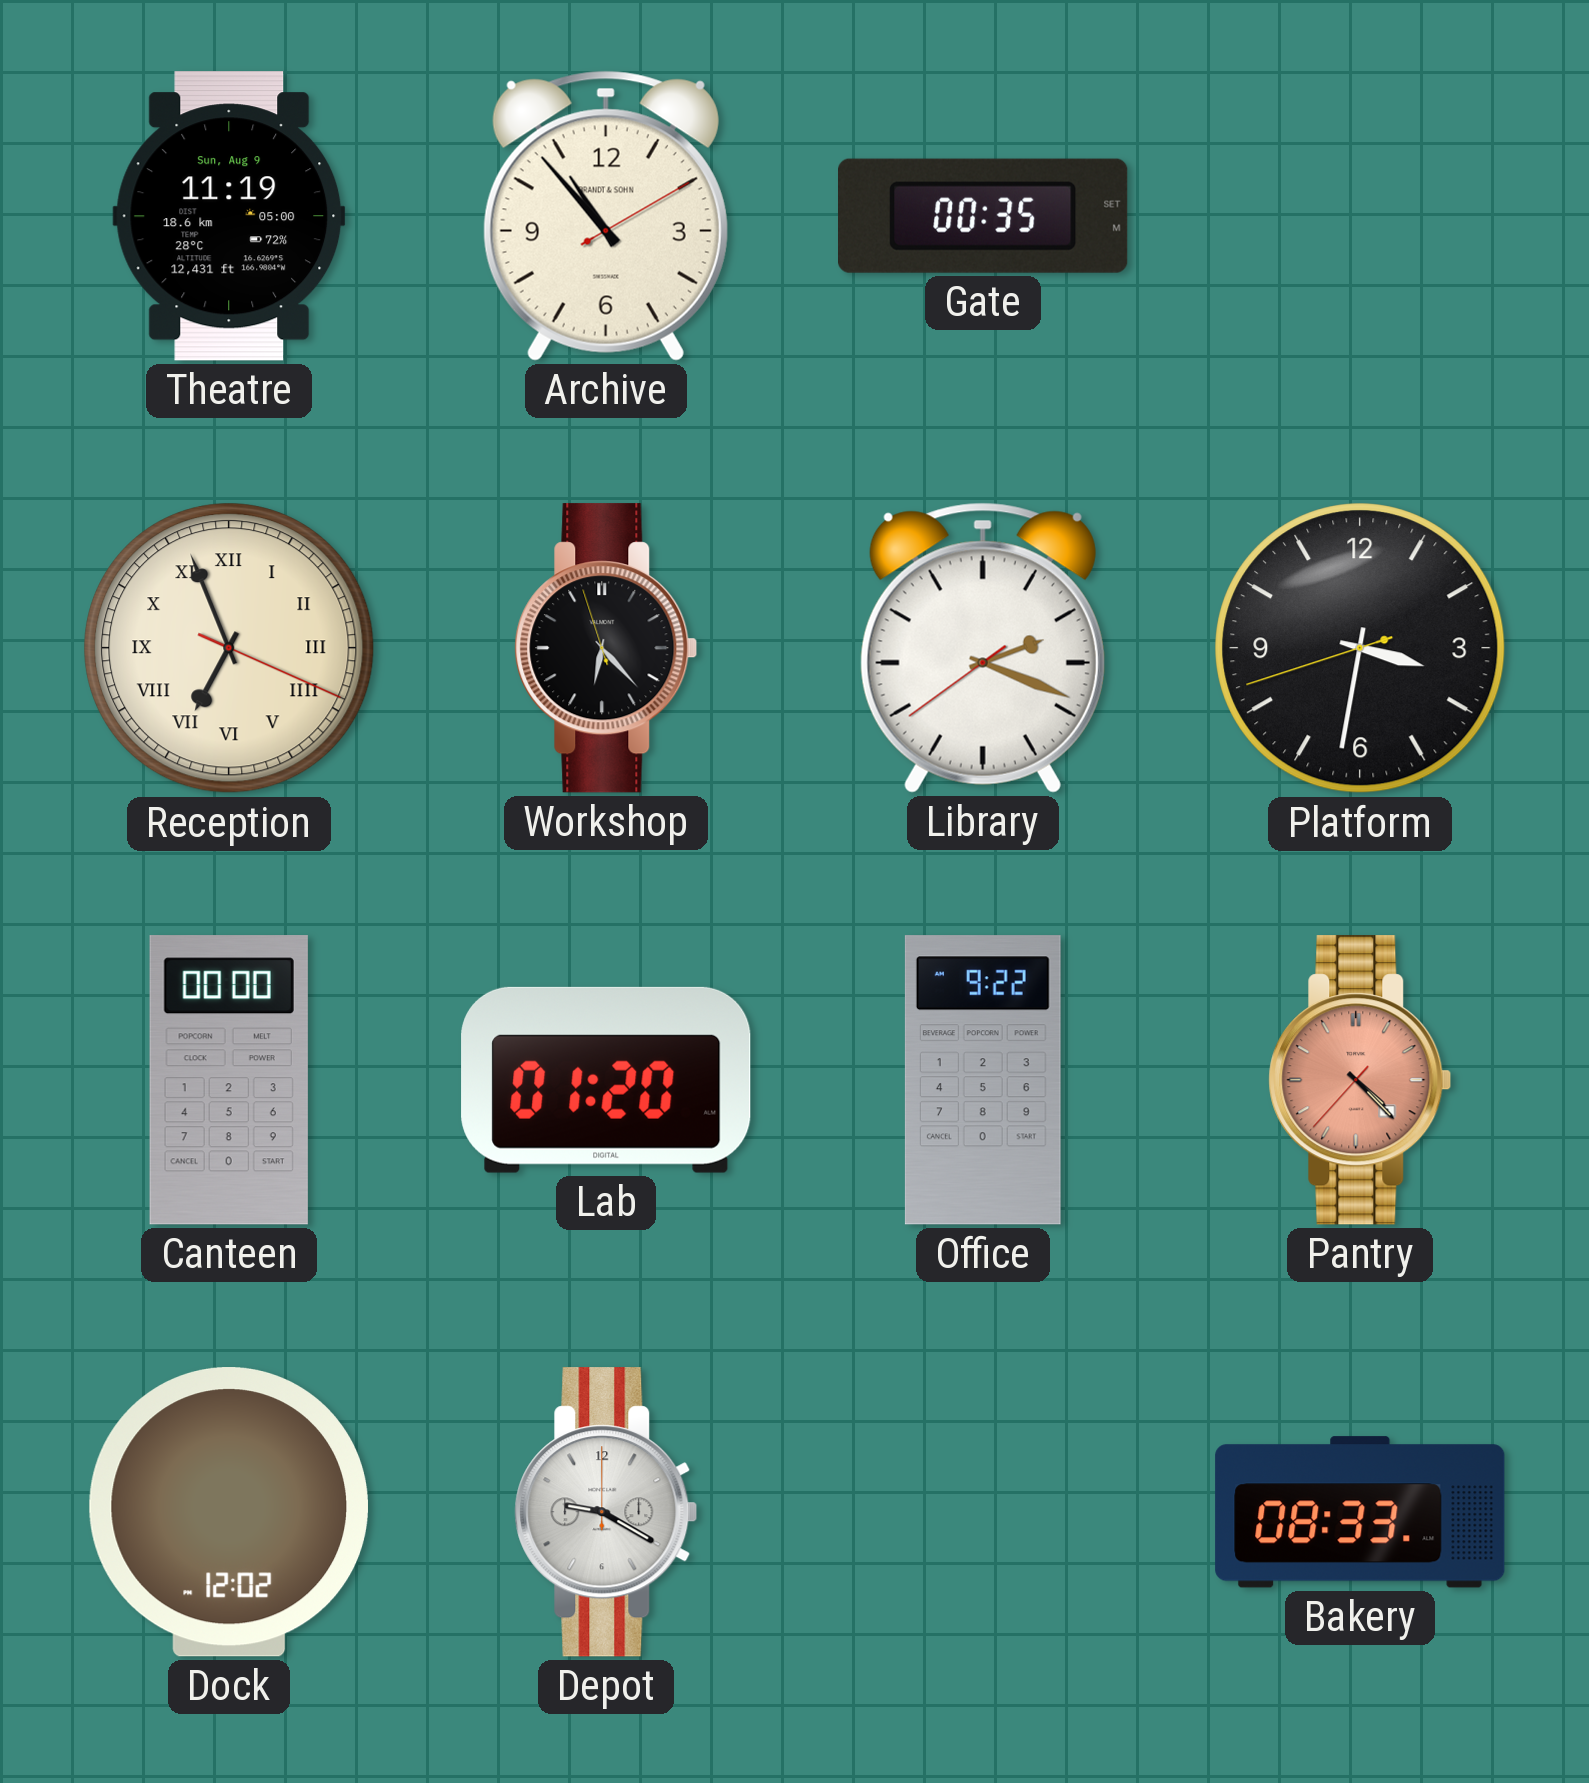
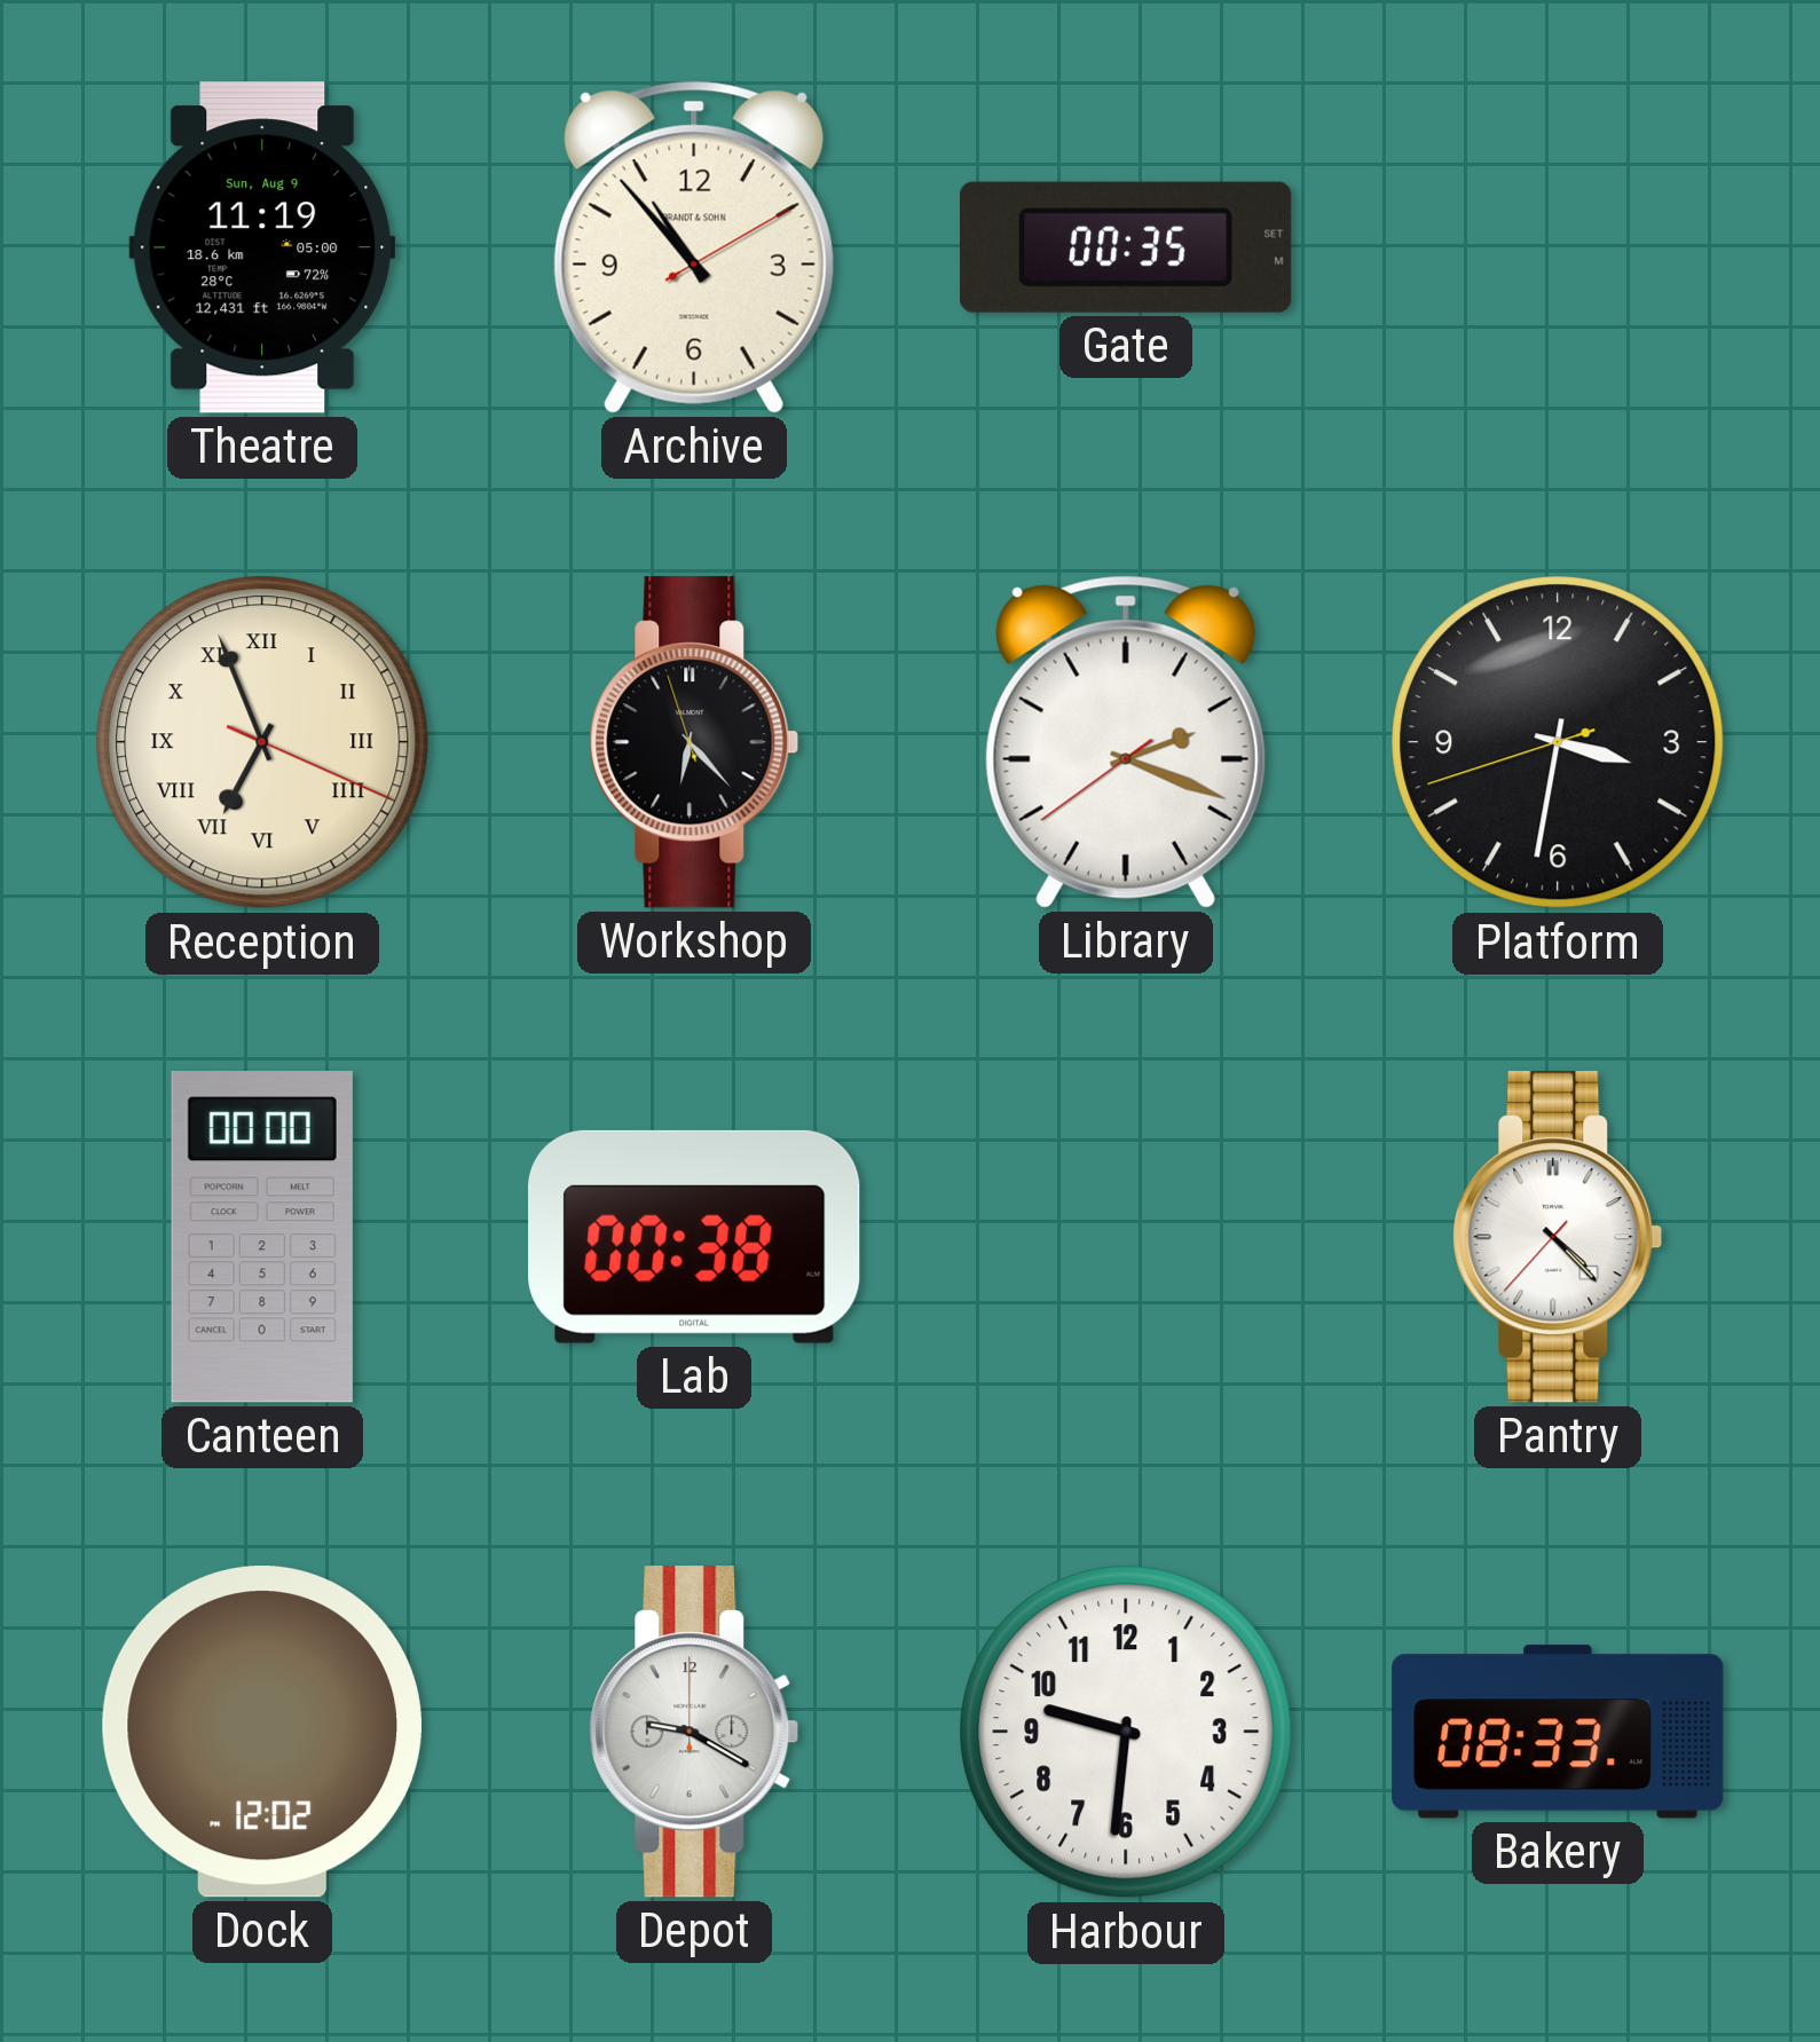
Lab: 01:20 -> 00:38 (694, 1237)
Office: 9:22 -> none (983, 1080)
Pantry dial: salmon -> white (1558, 1237)
Harbour: none -> 9:31 (1126, 1732)
